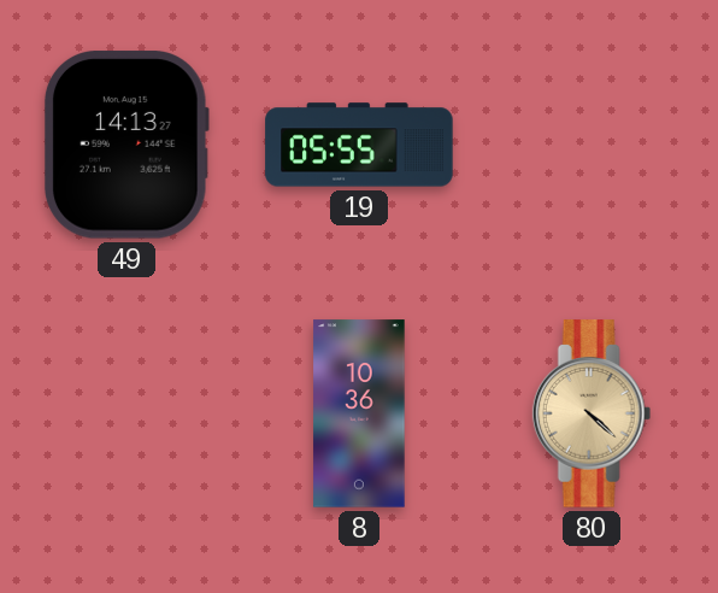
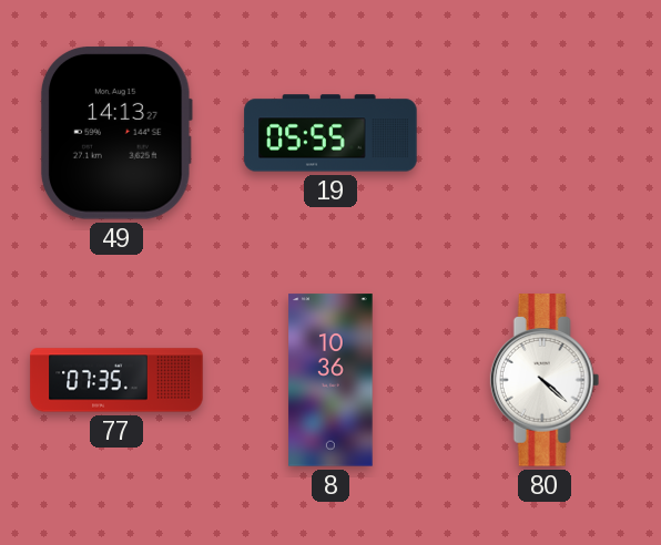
77: none -> 07:35 (116, 380)
80 dial: champagne -> white (545, 380)
